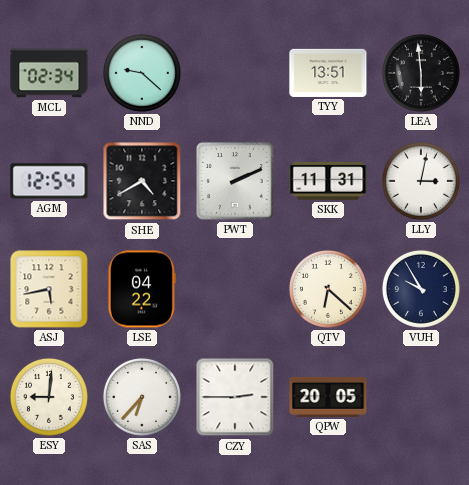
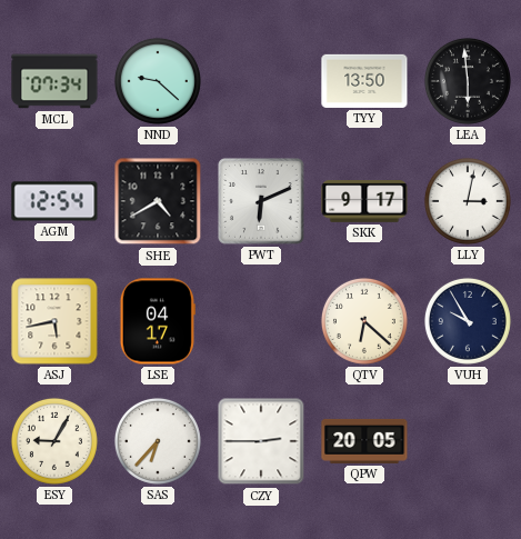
MCL: 02:34 -> 07:34 (54, 81)
TYY: 13:51 -> 13:50 (364, 81)
PWT: 2:11 -> 6:11 (261, 201)
SKK: 11:31 -> 9:17 (364, 201)
LSE: 04:22 -> 04:17 (158, 321)
ESY: 9:01 -> 9:05 (54, 441)
